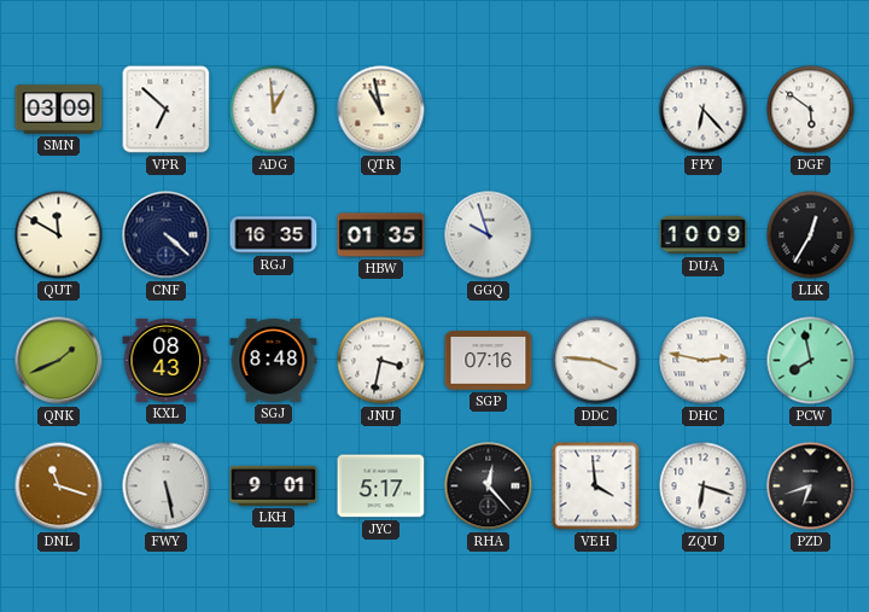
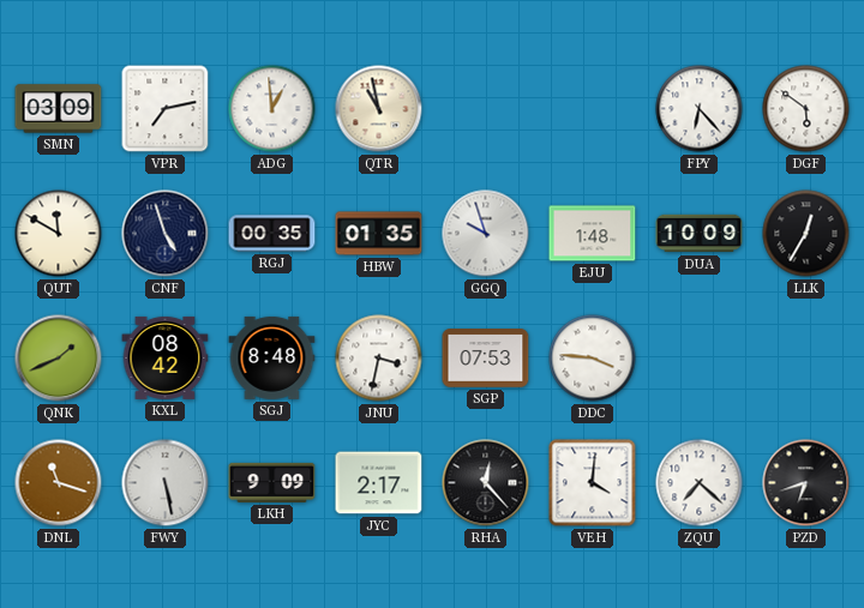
VPR: 6:52 -> 7:13 (166, 109)
CNF: 4:22 -> 4:57 (166, 234)
RGJ: 16:35 -> 00:35 (272, 234)
EJU: none -> 1:48 (593, 234)
KXL: 08:43 -> 08:42 (166, 357)
SGP: 07:16 -> 07:53 (486, 359)
DHC: 2:47 -> none (704, 361)
PCW: 7:58 -> none (811, 361)
LKH: 9:01 -> 9:09 (272, 482)
JYC: 5:17 -> 2:17 (379, 483)
VEH: 3:59 -> 4:01 (593, 483)
ZQU: 6:18 -> 7:22 (700, 483)
